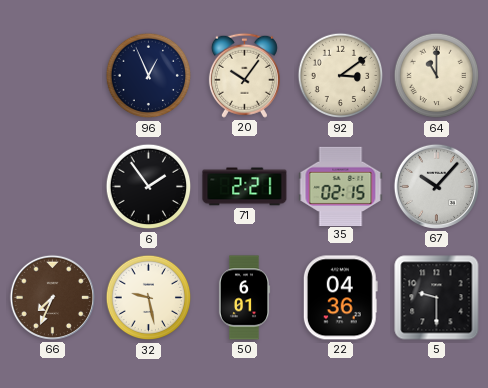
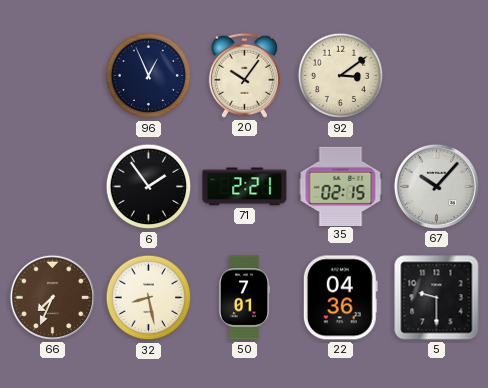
64: 11:00 -> none (437, 76)
32: 9:28 -> 8:28 (149, 298)
50: 6:01 -> 7:01 (244, 298)
